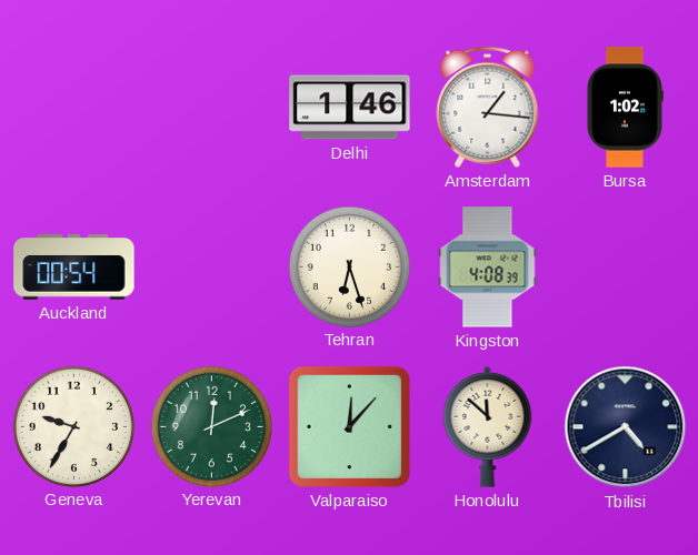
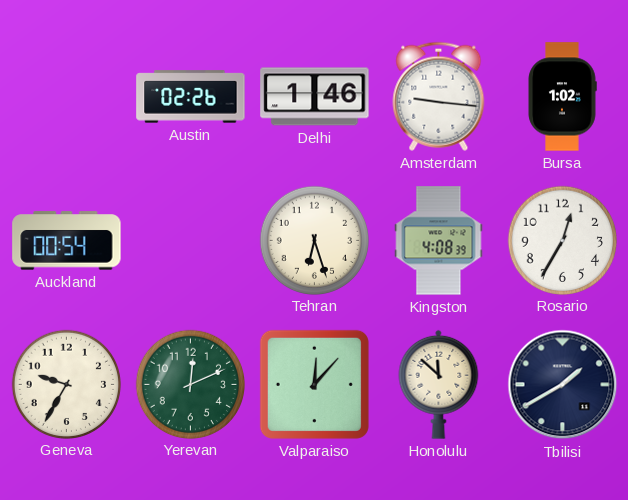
Austin: none -> 02:26 (191, 97)
Amsterdam: 1:16 -> 9:16 (439, 96)
Rosario: none -> 12:35 (562, 240)
Tbilisi: 4:40 -> 1:40 (563, 385)
